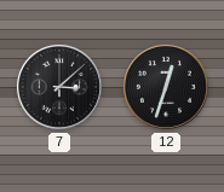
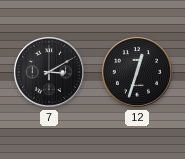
7: 3:08 -> 3:10 (49, 72)
